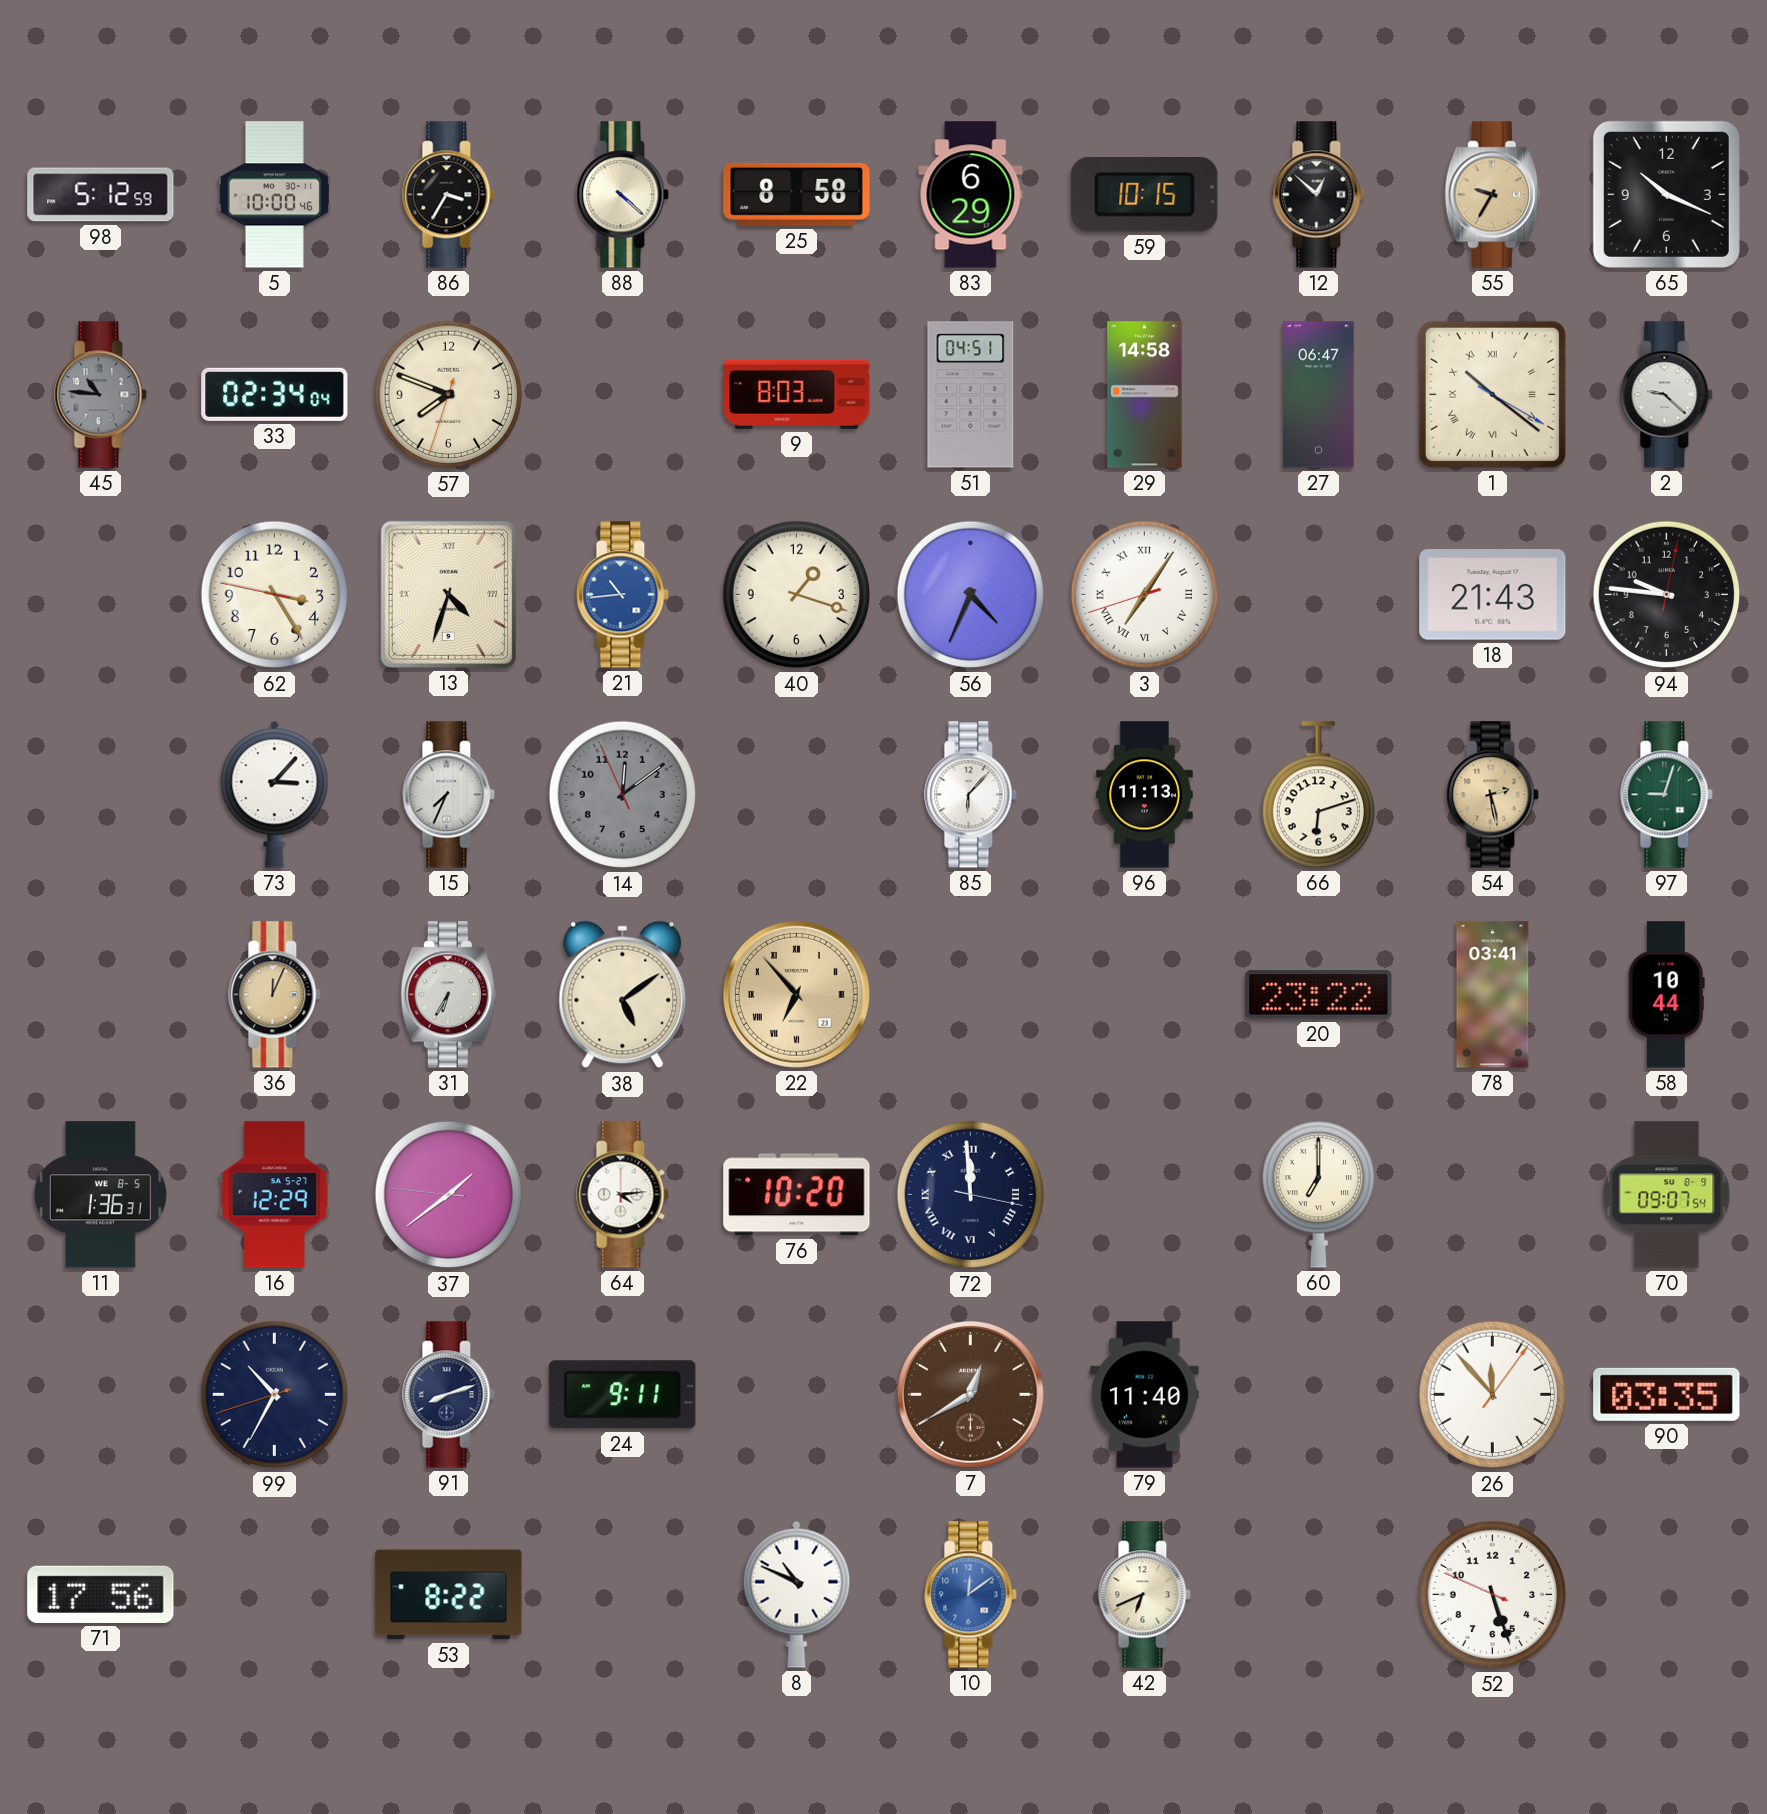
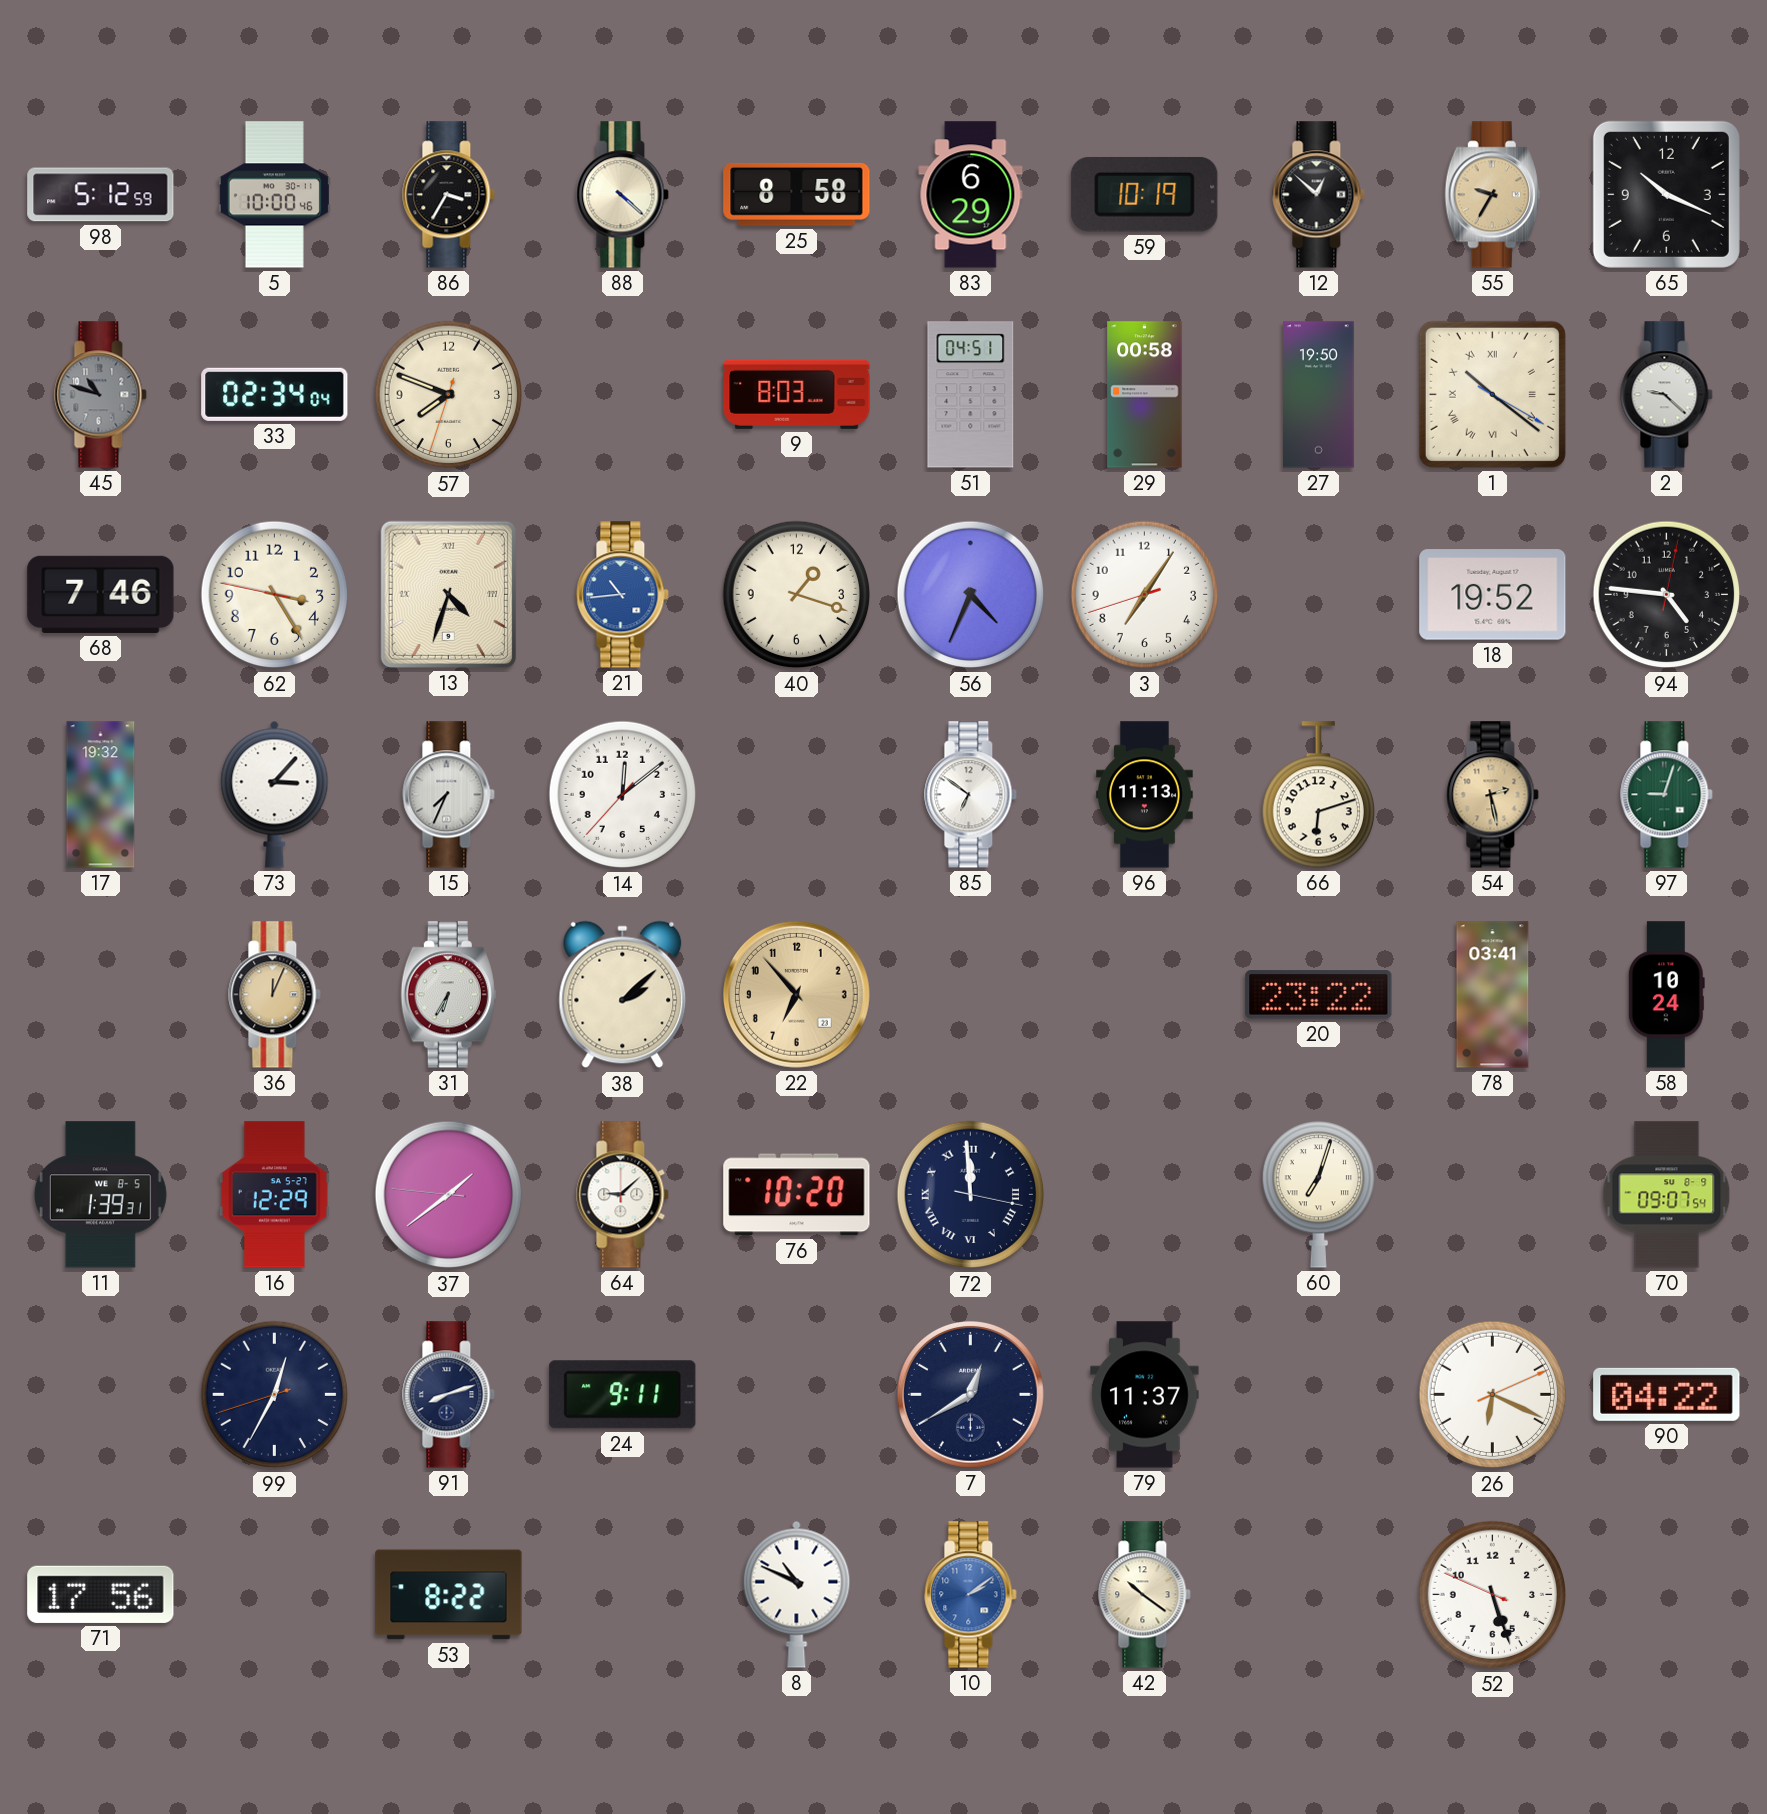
59: 10:15 -> 10:19 (1145, 194)
45: 10:46 -> 10:48 (101, 395)
29: 14:58 -> 00:58 (1145, 395)
27: 06:47 -> 19:50 (1319, 395)
68: none -> 7:46 (101, 594)
3 numerals: Roman -> Arabic (1145, 595)
18: 21:43 -> 19:52 (1493, 595)
94: 9:46 -> 4:46 (1667, 595)
17: none -> 19:32 (101, 795)
14: 12:08:56 -> 12:08:37 (623, 795)
14 dial: grey -> white (623, 795)
85: 6:07 -> 6:51 (971, 795)
38: 5:09 -> 2:08 (623, 995)
22 numerals: Roman -> Arabic (797, 995)
58: 10:44 -> 10:24 (1666, 995)
11: 1:36 -> 1:39 (100, 1195)
64: 4:14 -> 9:08 (623, 1195)
60: 7:00 -> 7:03 (1318, 1195)
99: 10:34 -> 12:34 (275, 1395)
7 dial: brown -> navy (971, 1395)
79: 11:40 -> 11:37 (1145, 1395)
26: 11:53 -> 6:19 (1493, 1395)
90: 03:35 -> 04:22 (1667, 1394)
10: 12:09 -> 2:09 (971, 1595)
42: 6:41 -> 10:21 (1145, 1595)
